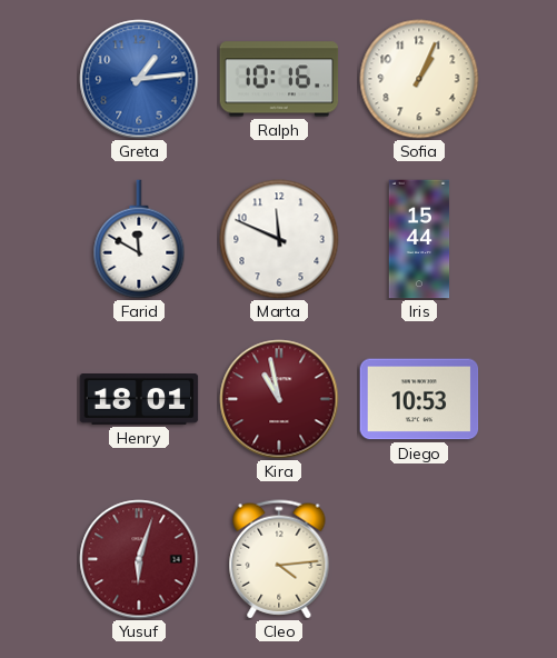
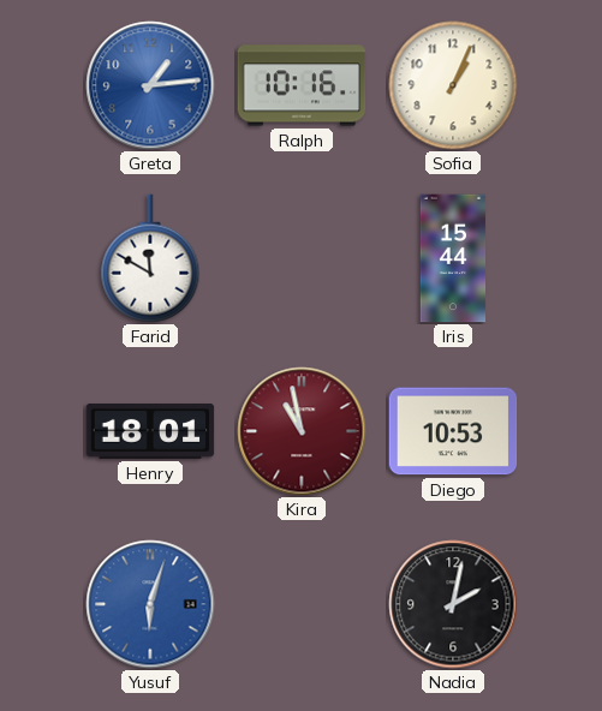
Marta: 11:49 -> none (279, 239)
Yusuf dial: burgundy -> blue (150, 604)
Cleo: 4:14 -> none (279, 559)
Nadia: none -> 2:02 (453, 604)
